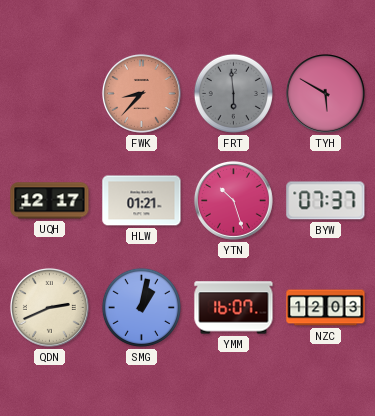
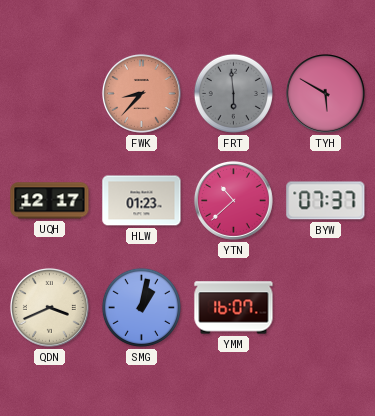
HLW: 01:21 -> 01:23 (142, 201)
YTN: 10:27 -> 10:38 (233, 200)
QDN: 2:41 -> 3:41 (49, 307)
NZC: 12:03 -> none (326, 308)
